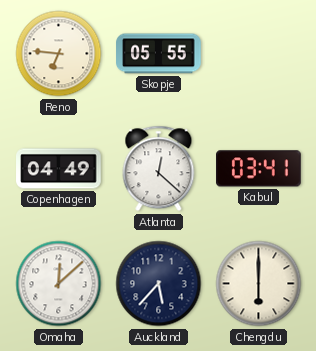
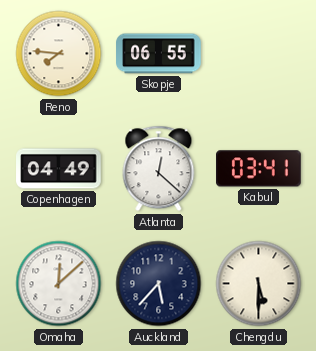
Reno: 6:46 -> 7:46 (59, 54)
Skopje: 05:55 -> 06:55 (159, 54)
Chengdu: 6:00 -> 5:30 (259, 284)
